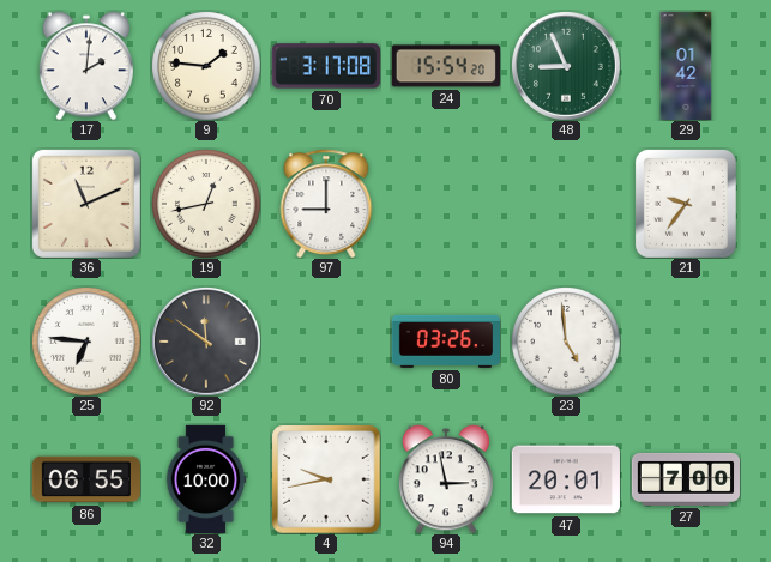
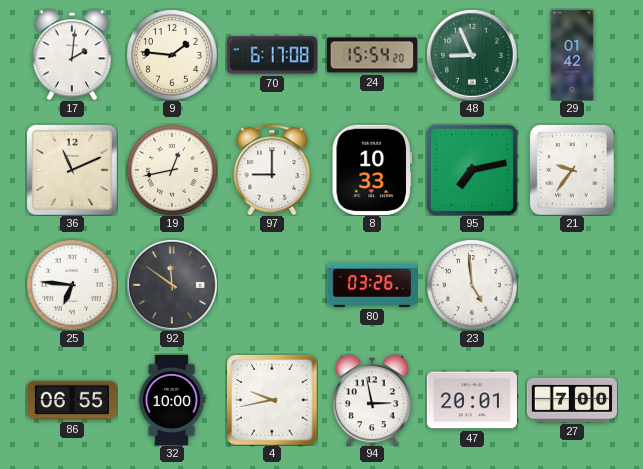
70: 3:17 -> 6:17 (272, 55)
8: none -> 10:33 (372, 170)
95: none -> 7:13 (472, 170)
